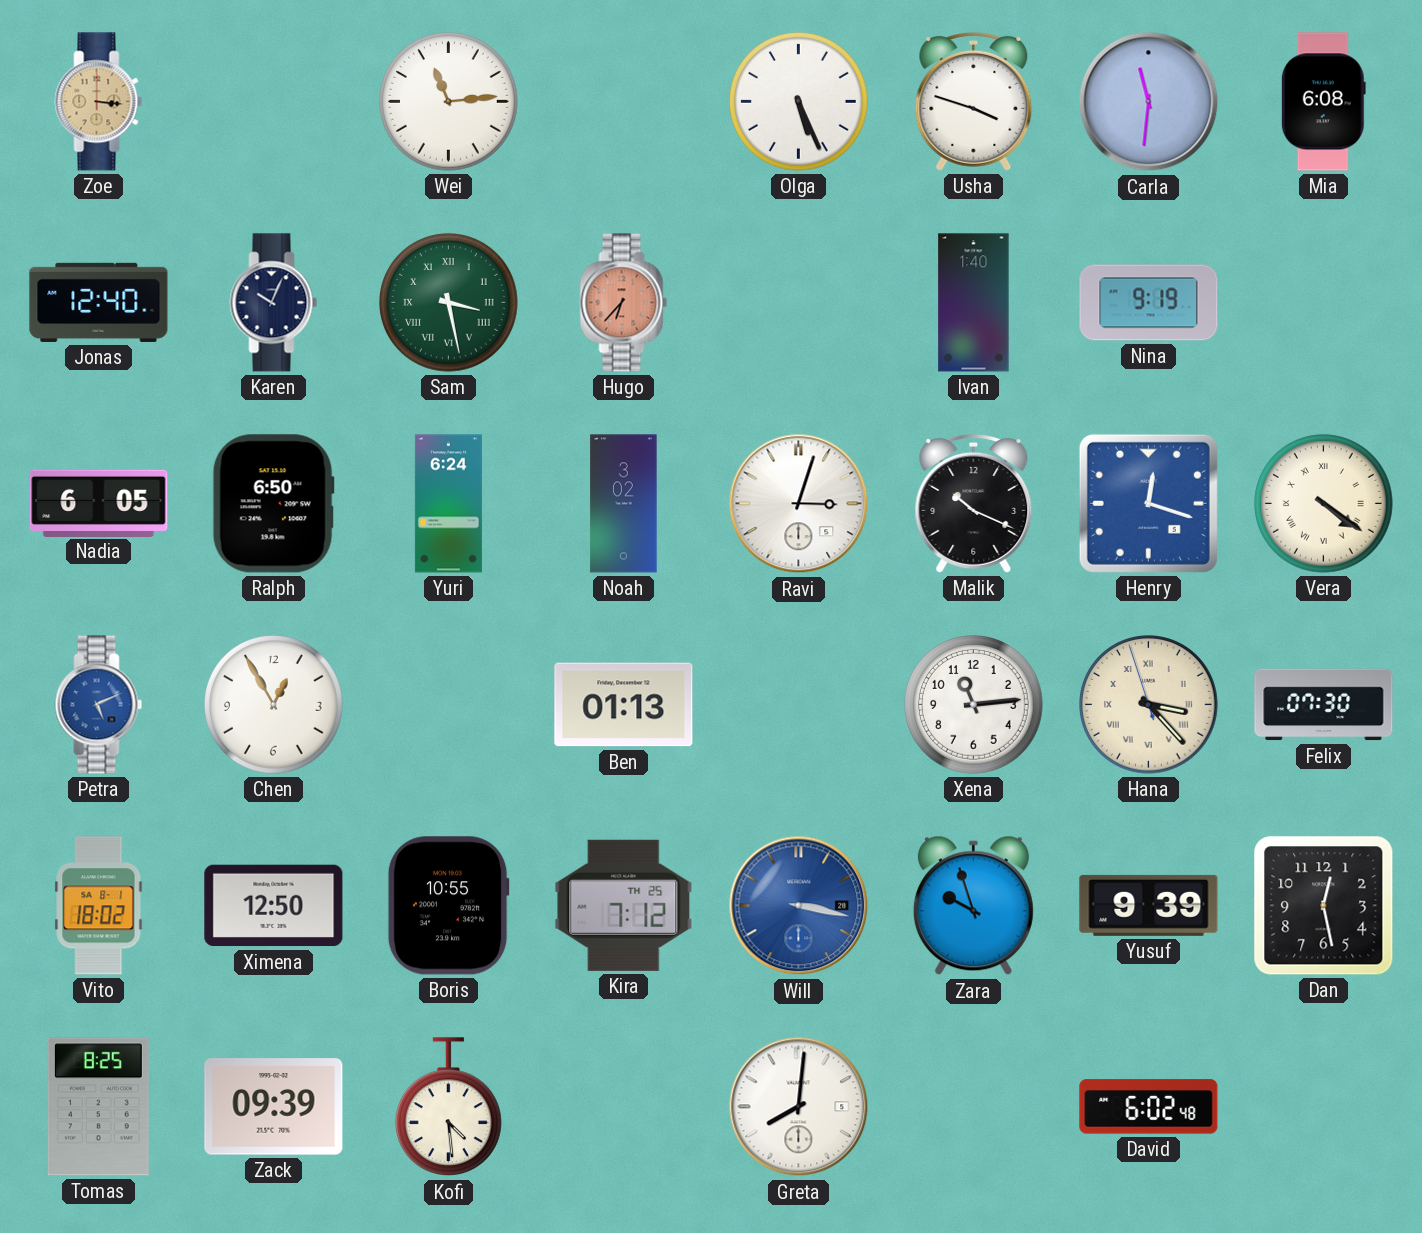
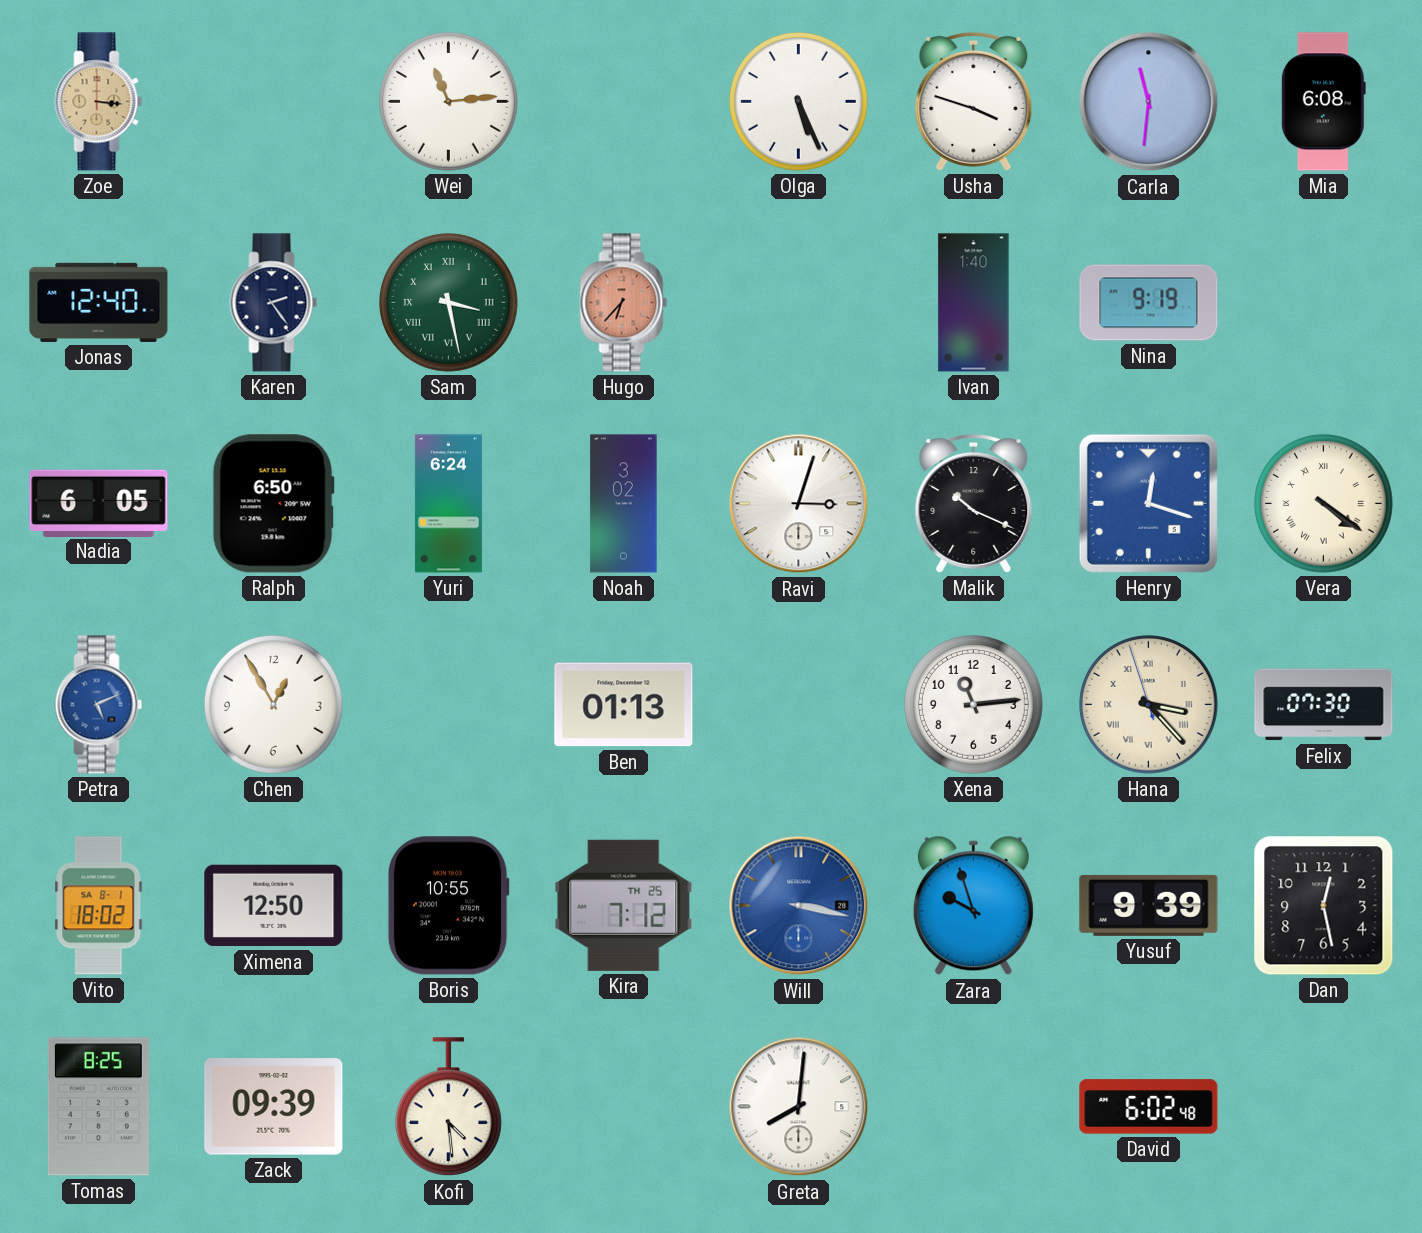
Karen: 10:04 -> 2:24 (274, 303)
